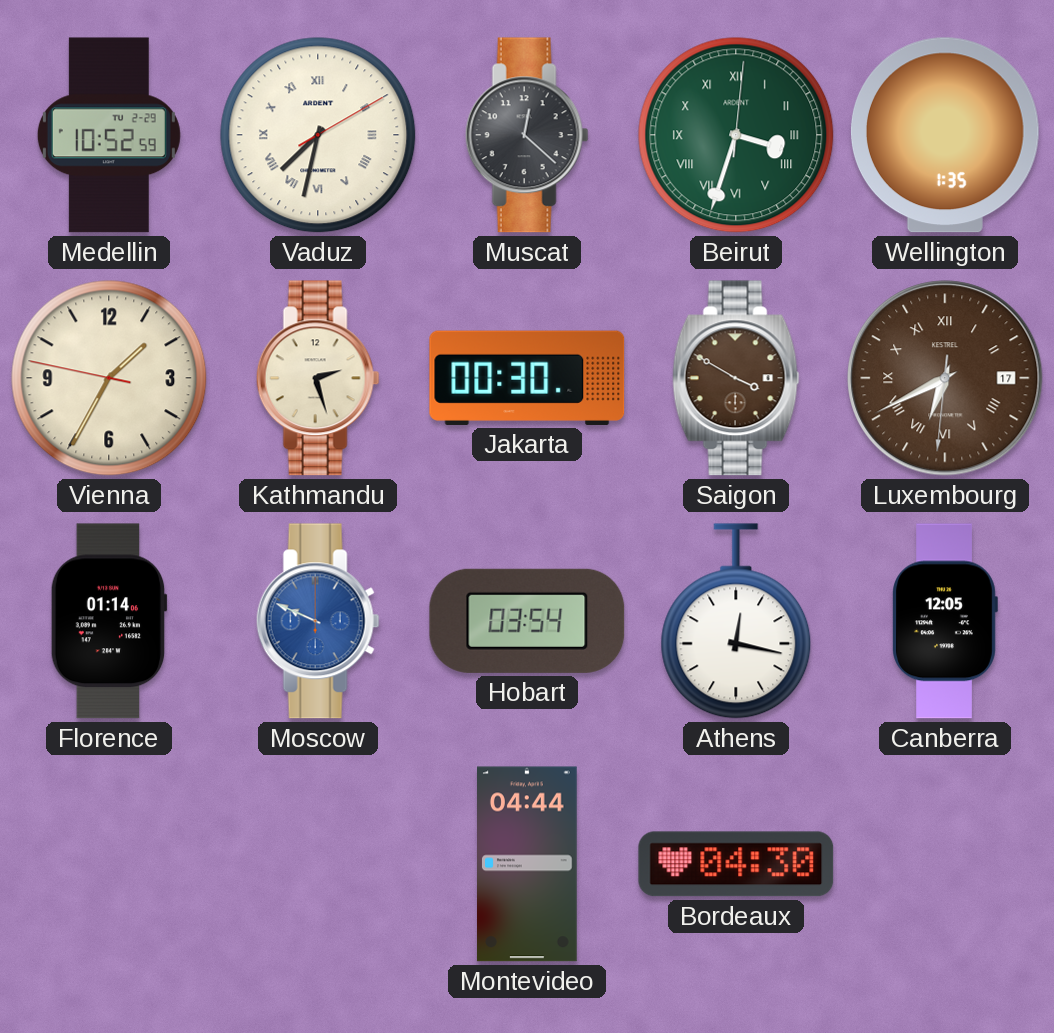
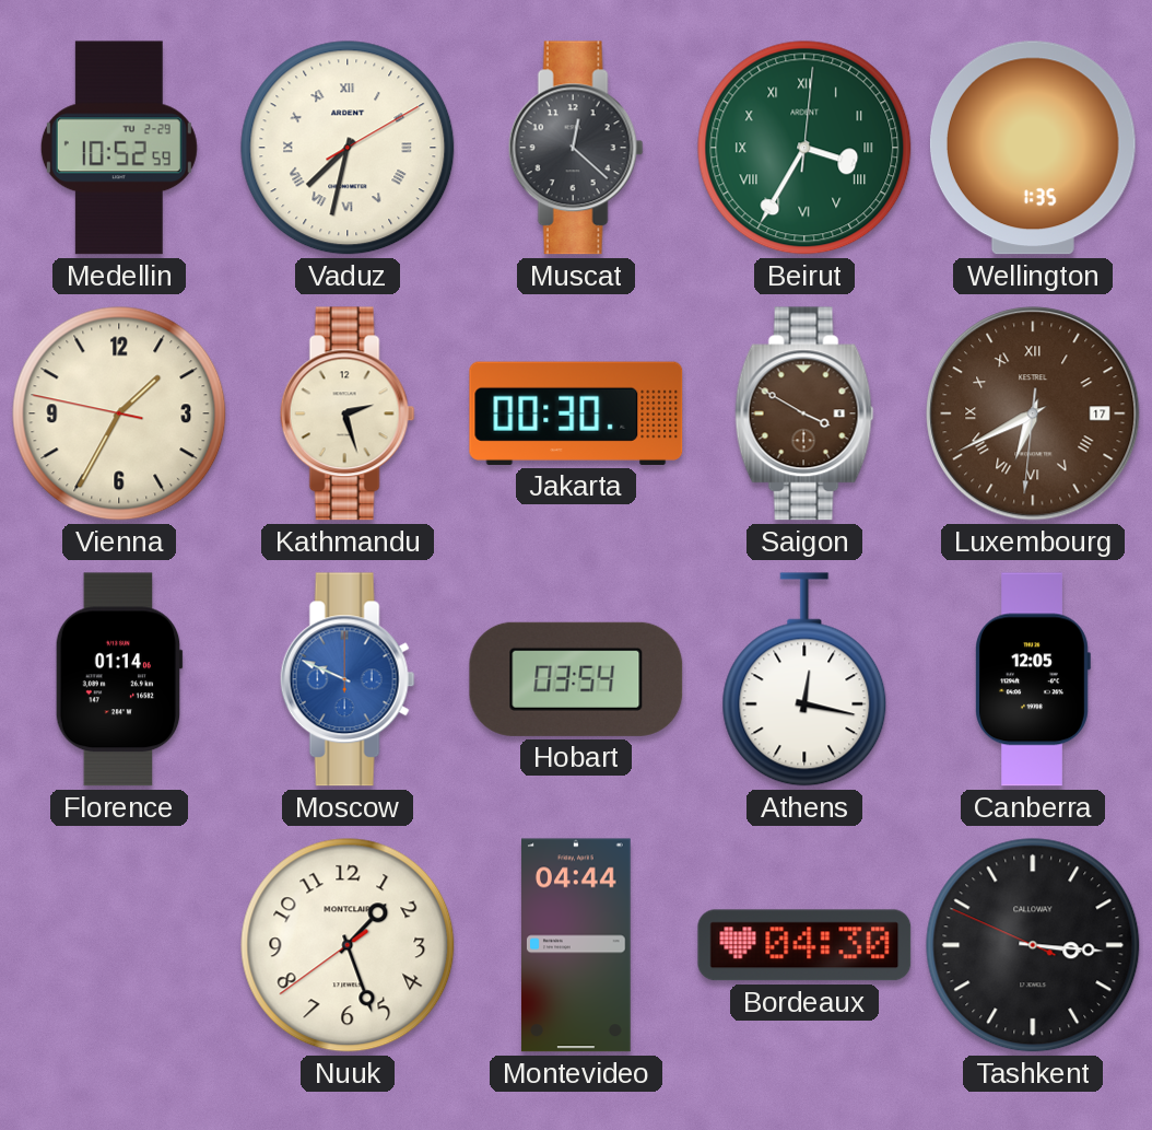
Beirut: 3:33 -> 3:35 (804, 148)
Nuuk: none -> 1:26 (348, 945)
Tashkent: none -> 3:15 (1033, 945)
